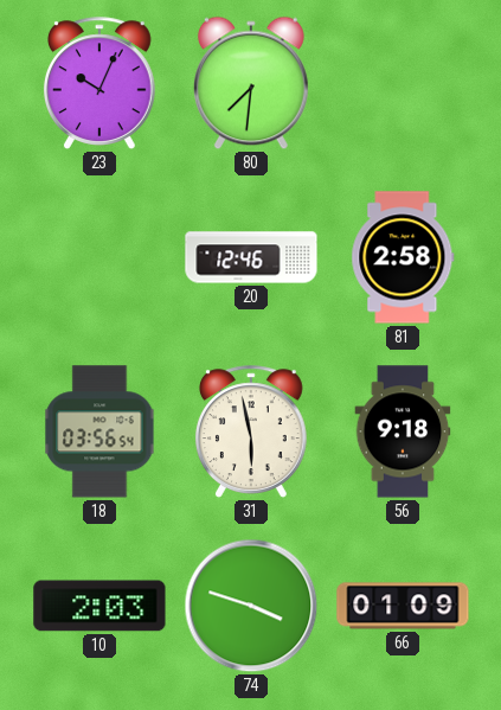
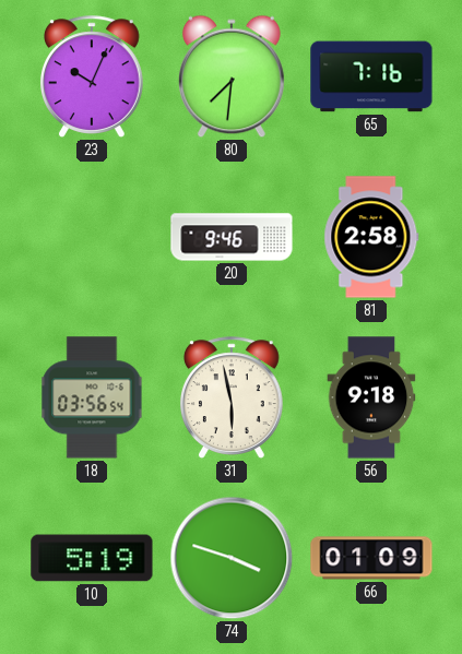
65: none -> 7:16 (371, 76)
20: 12:46 -> 9:46 (232, 237)
10: 2:03 -> 5:19 (92, 558)
